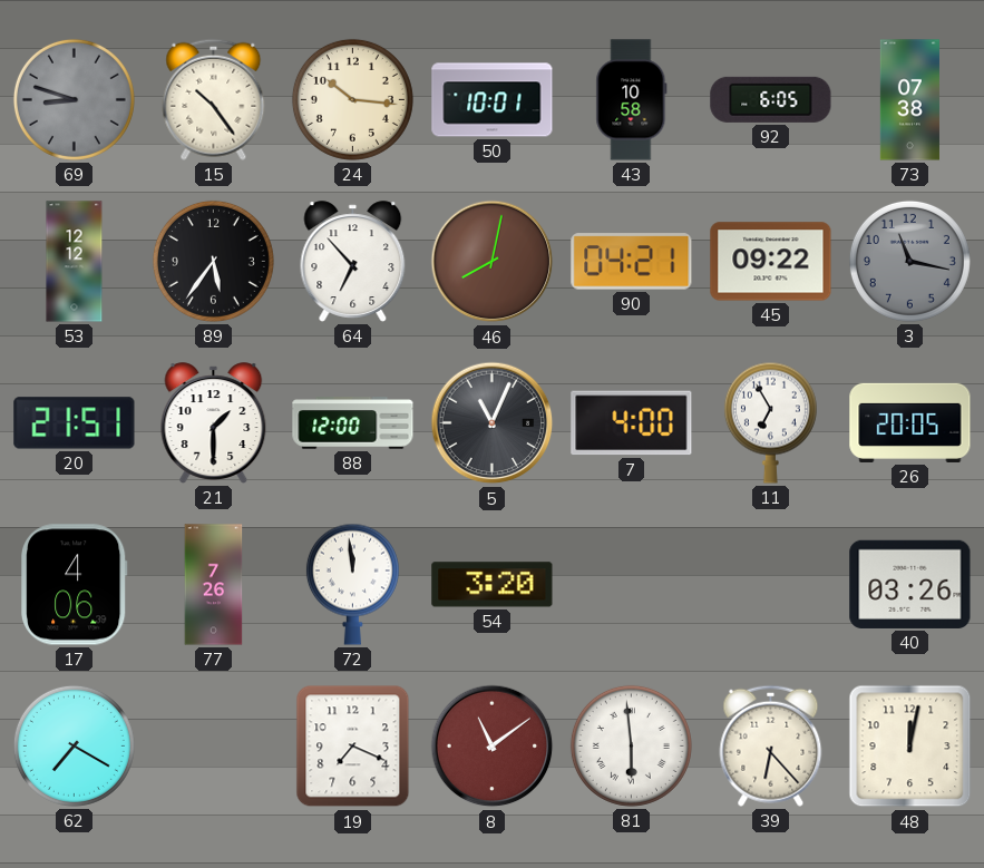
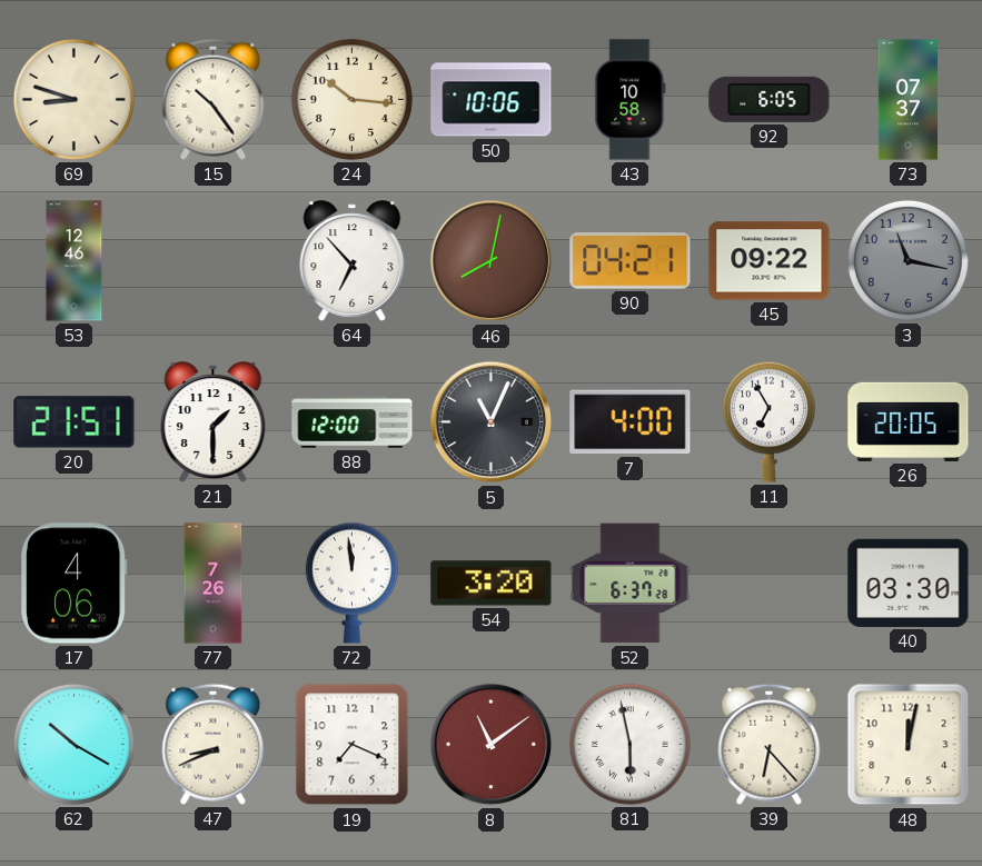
69 dial: grey -> cream (73, 99)
50: 10:01 -> 10:06 (492, 100)
73: 07:38 -> 07:37 (907, 100)
53: 12:12 -> 12:46 (75, 261)
89: 5:36 -> none (213, 261)
52: none -> 6:37 (631, 584)
40: 03:26 -> 03:30 (909, 583)
62: 7:20 -> 10:20 (73, 744)
47: none -> 8:41 (214, 744)
81: 5:59 -> 5:58 (629, 744)
